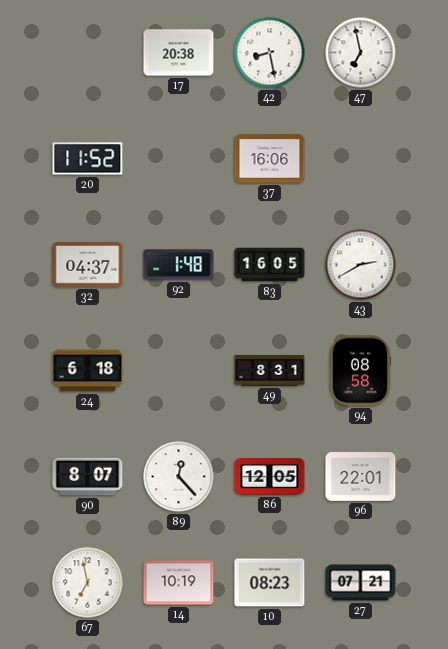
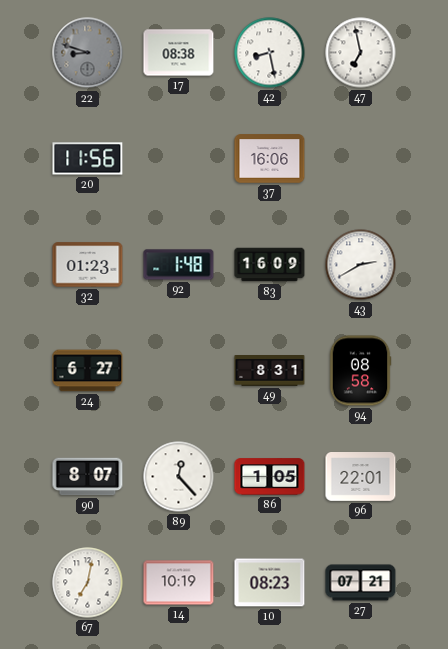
22: none -> 8:48 (88, 53)
17: 20:38 -> 08:38 (179, 53)
20: 11:52 -> 11:56 (88, 159)
32: 04:37 -> 01:23 (88, 265)
83: 16:05 -> 16:09 (270, 265)
24: 6:18 -> 6:27 (88, 371)
86: 12:05 -> 1:05 (270, 477)
67: 6:58 -> 7:02 (88, 583)
